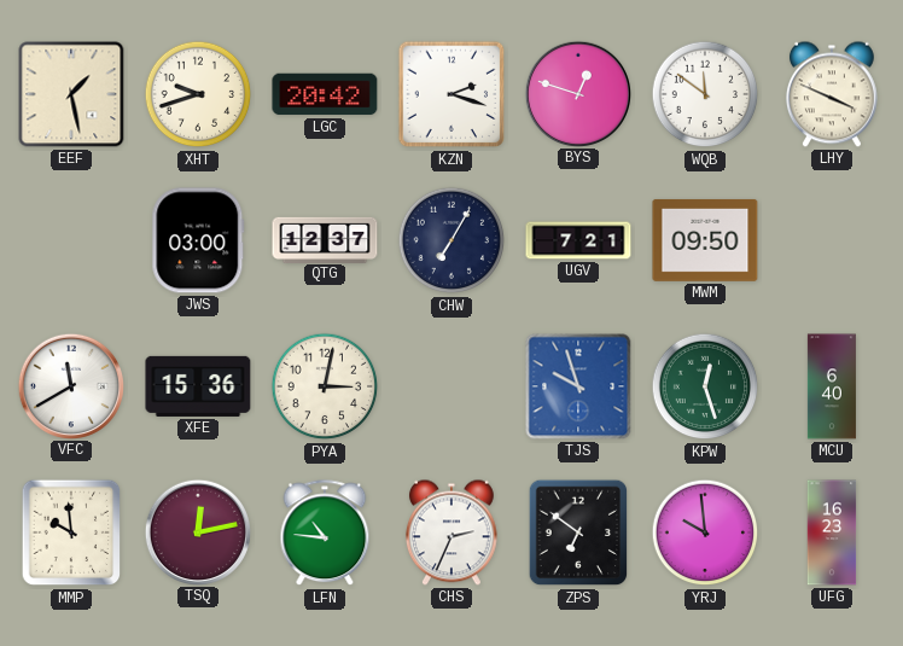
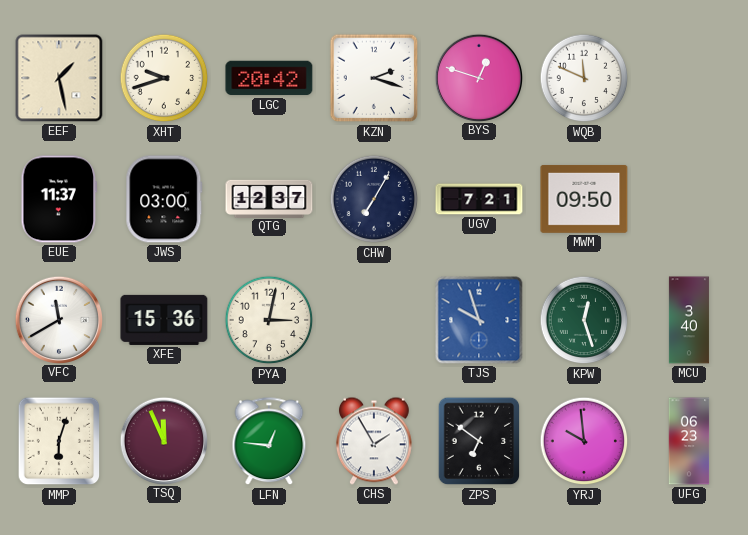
WQB: 11:51 -> 11:49 (584, 78)
LHY: 3:49 -> none (832, 94)
EUE: none -> 11:37 (59, 199)
MCU: 6:40 -> 3:40 (689, 320)
MMP: 9:59 -> 6:03 (59, 441)
TSQ: 12:13 -> 11:56 (163, 440)
LFN: 10:46 -> 12:46 (269, 442)
CHS: 2:34 -> 1:55 (374, 441)
UFG: 16:23 -> 06:23 (689, 441)
